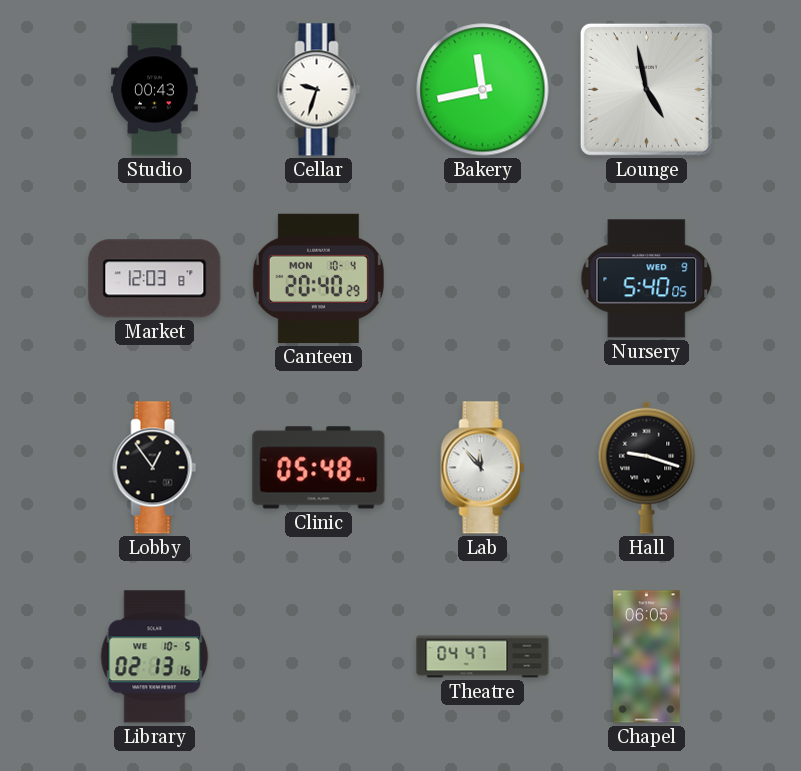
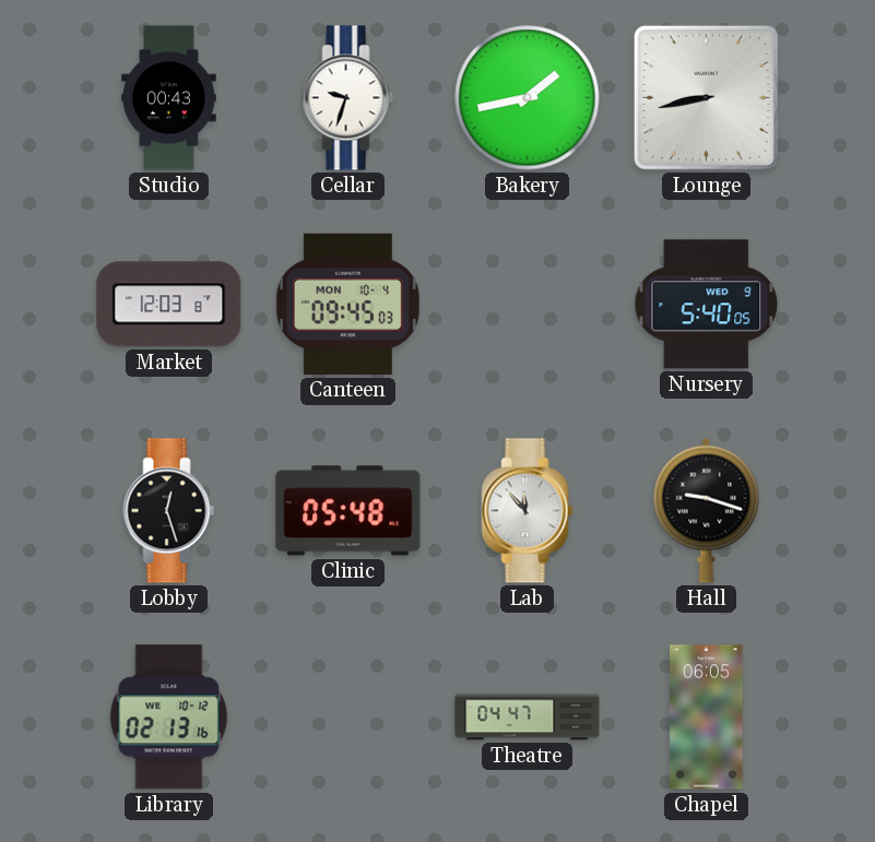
Bakery: 11:43 -> 1:43 (528, 98)
Lounge: 4:58 -> 8:43 (706, 97)
Canteen: 20:40 -> 09:45 (347, 304)
Lobby: 12:54 -> 12:27 (169, 511)
Library date: WE 10-5 -> WE 10-12 (169, 718)
